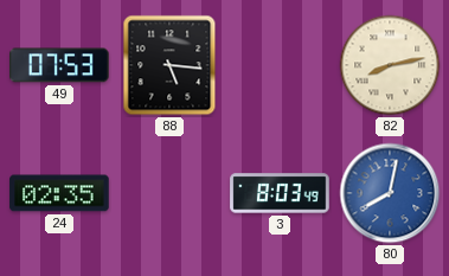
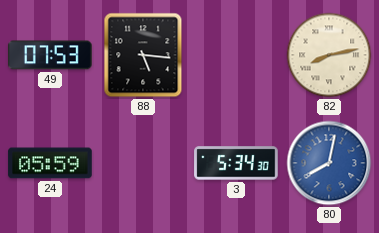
24: 02:35 -> 05:59 (50, 163)
3: 8:03 -> 5:34 (236, 163)
